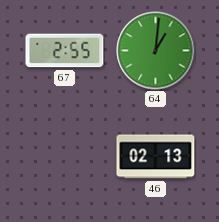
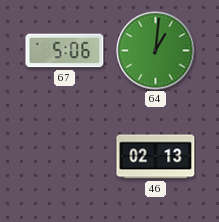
67: 2:55 -> 5:06 (65, 51)
